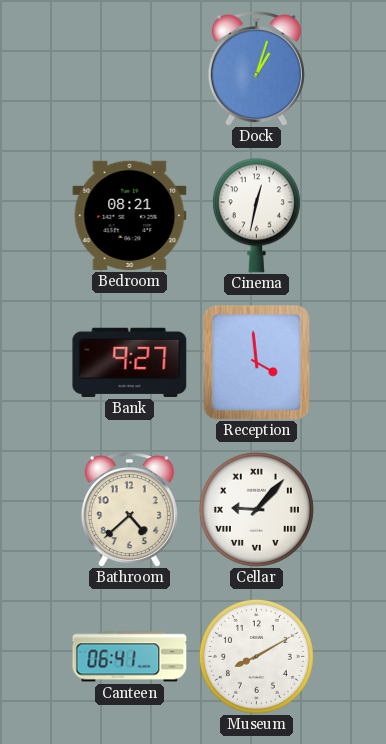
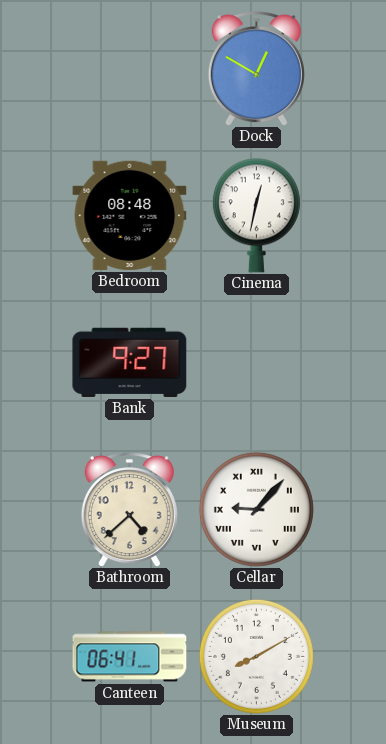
Dock: 1:03 -> 12:50 (256, 69)
Bedroom: 08:21 -> 08:48 (130, 215)
Reception: 3:59 -> none (256, 362)
